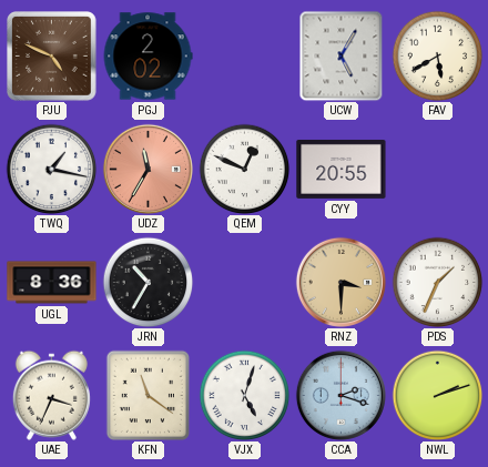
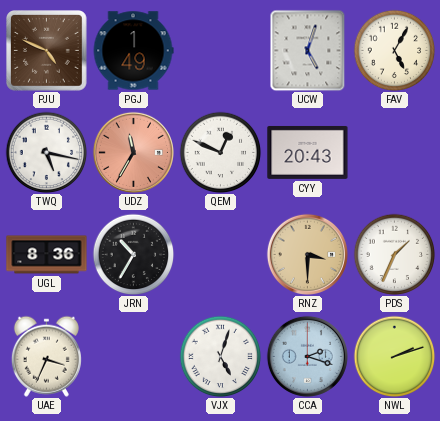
PGJ: 2:02 -> 1:49 (133, 51)
UCW: 5:05 -> 5:03 (308, 50)
FAV: 5:40 -> 5:05 (394, 50)
TWQ: 1:17 -> 5:17 (46, 152)
CYY: 20:55 -> 20:43 (308, 152)
KFN: 11:21 -> none (148, 395)
